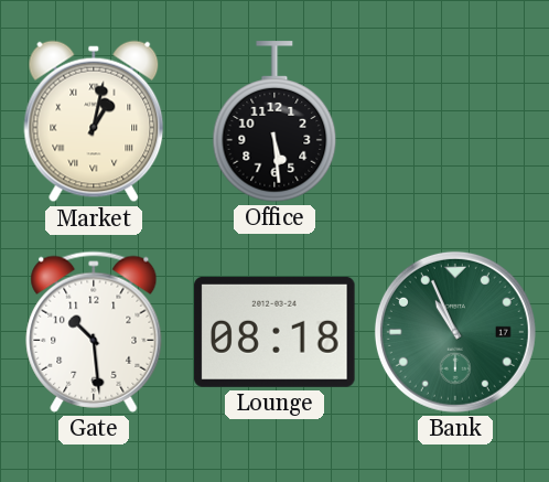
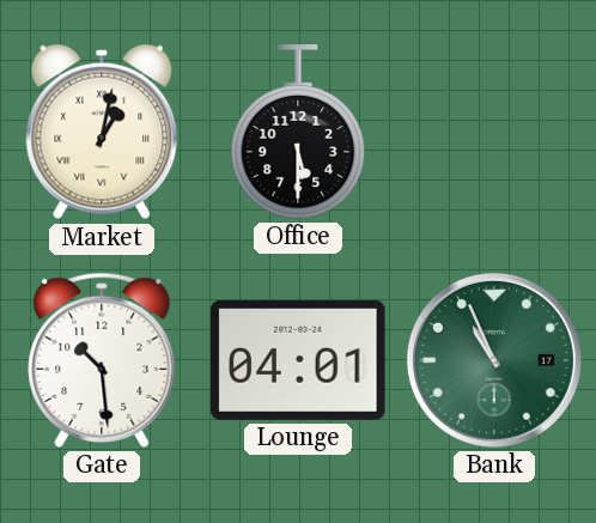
Office: 5:29 -> 5:30 (298, 132)
Lounge: 08:18 -> 04:01 (298, 360)
